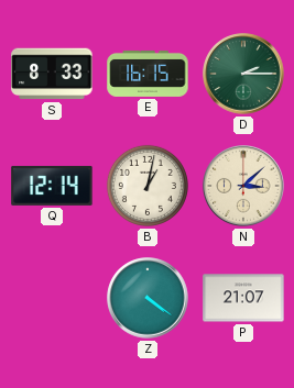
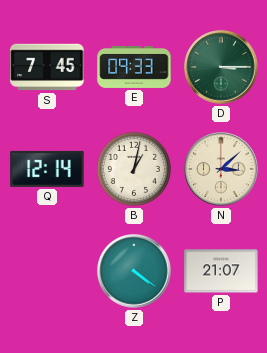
S: 8:33 -> 7:45 (47, 67)
E: 16:15 -> 09:33 (134, 67)
D: 2:15 -> 3:15 (221, 67)
